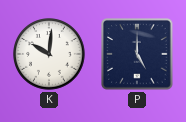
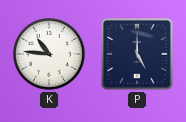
K: 10:01 -> 10:46 (49, 54)
